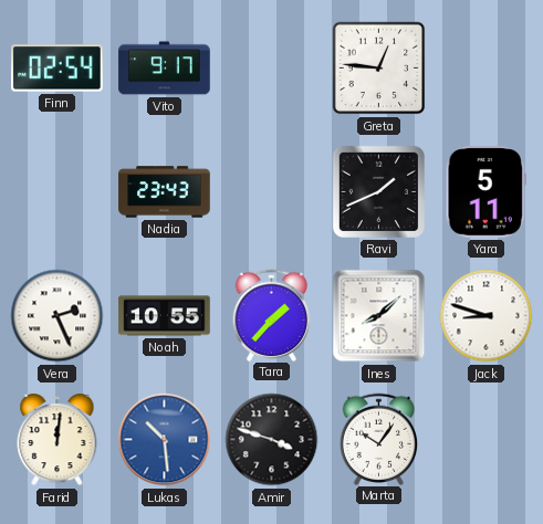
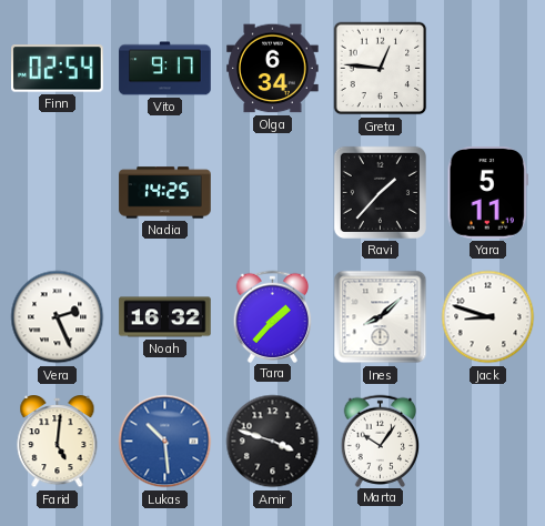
Olga: none -> 6:34 (273, 69)
Nadia: 23:43 -> 14:25 (165, 193)
Ravi: 1:41 -> 1:37 (380, 192)
Noah: 10:55 -> 16:32 (165, 317)
Farid: 12:01 -> 5:01 (58, 443)
